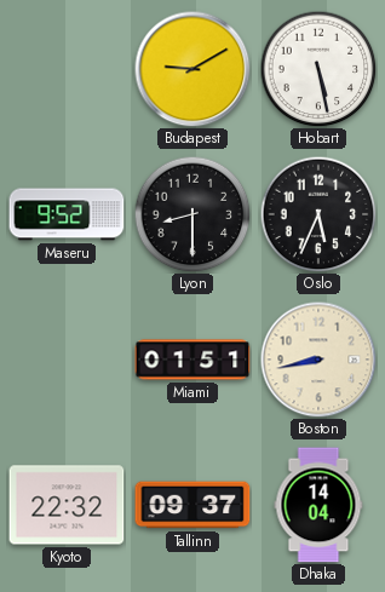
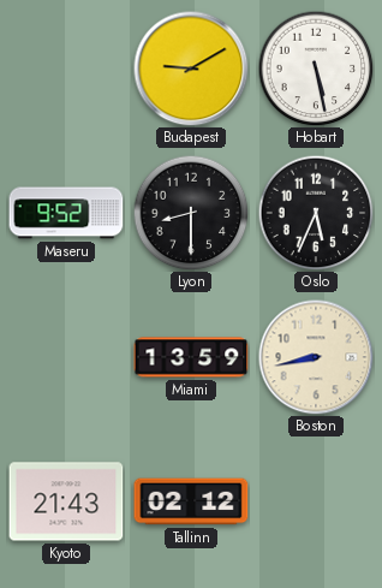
Miami: 01:51 -> 13:59 (191, 357)
Kyoto: 22:32 -> 21:43 (66, 501)
Tallinn: 09:37 -> 02:12 (191, 501)
Dhaka: 14:04 -> none (318, 505)
